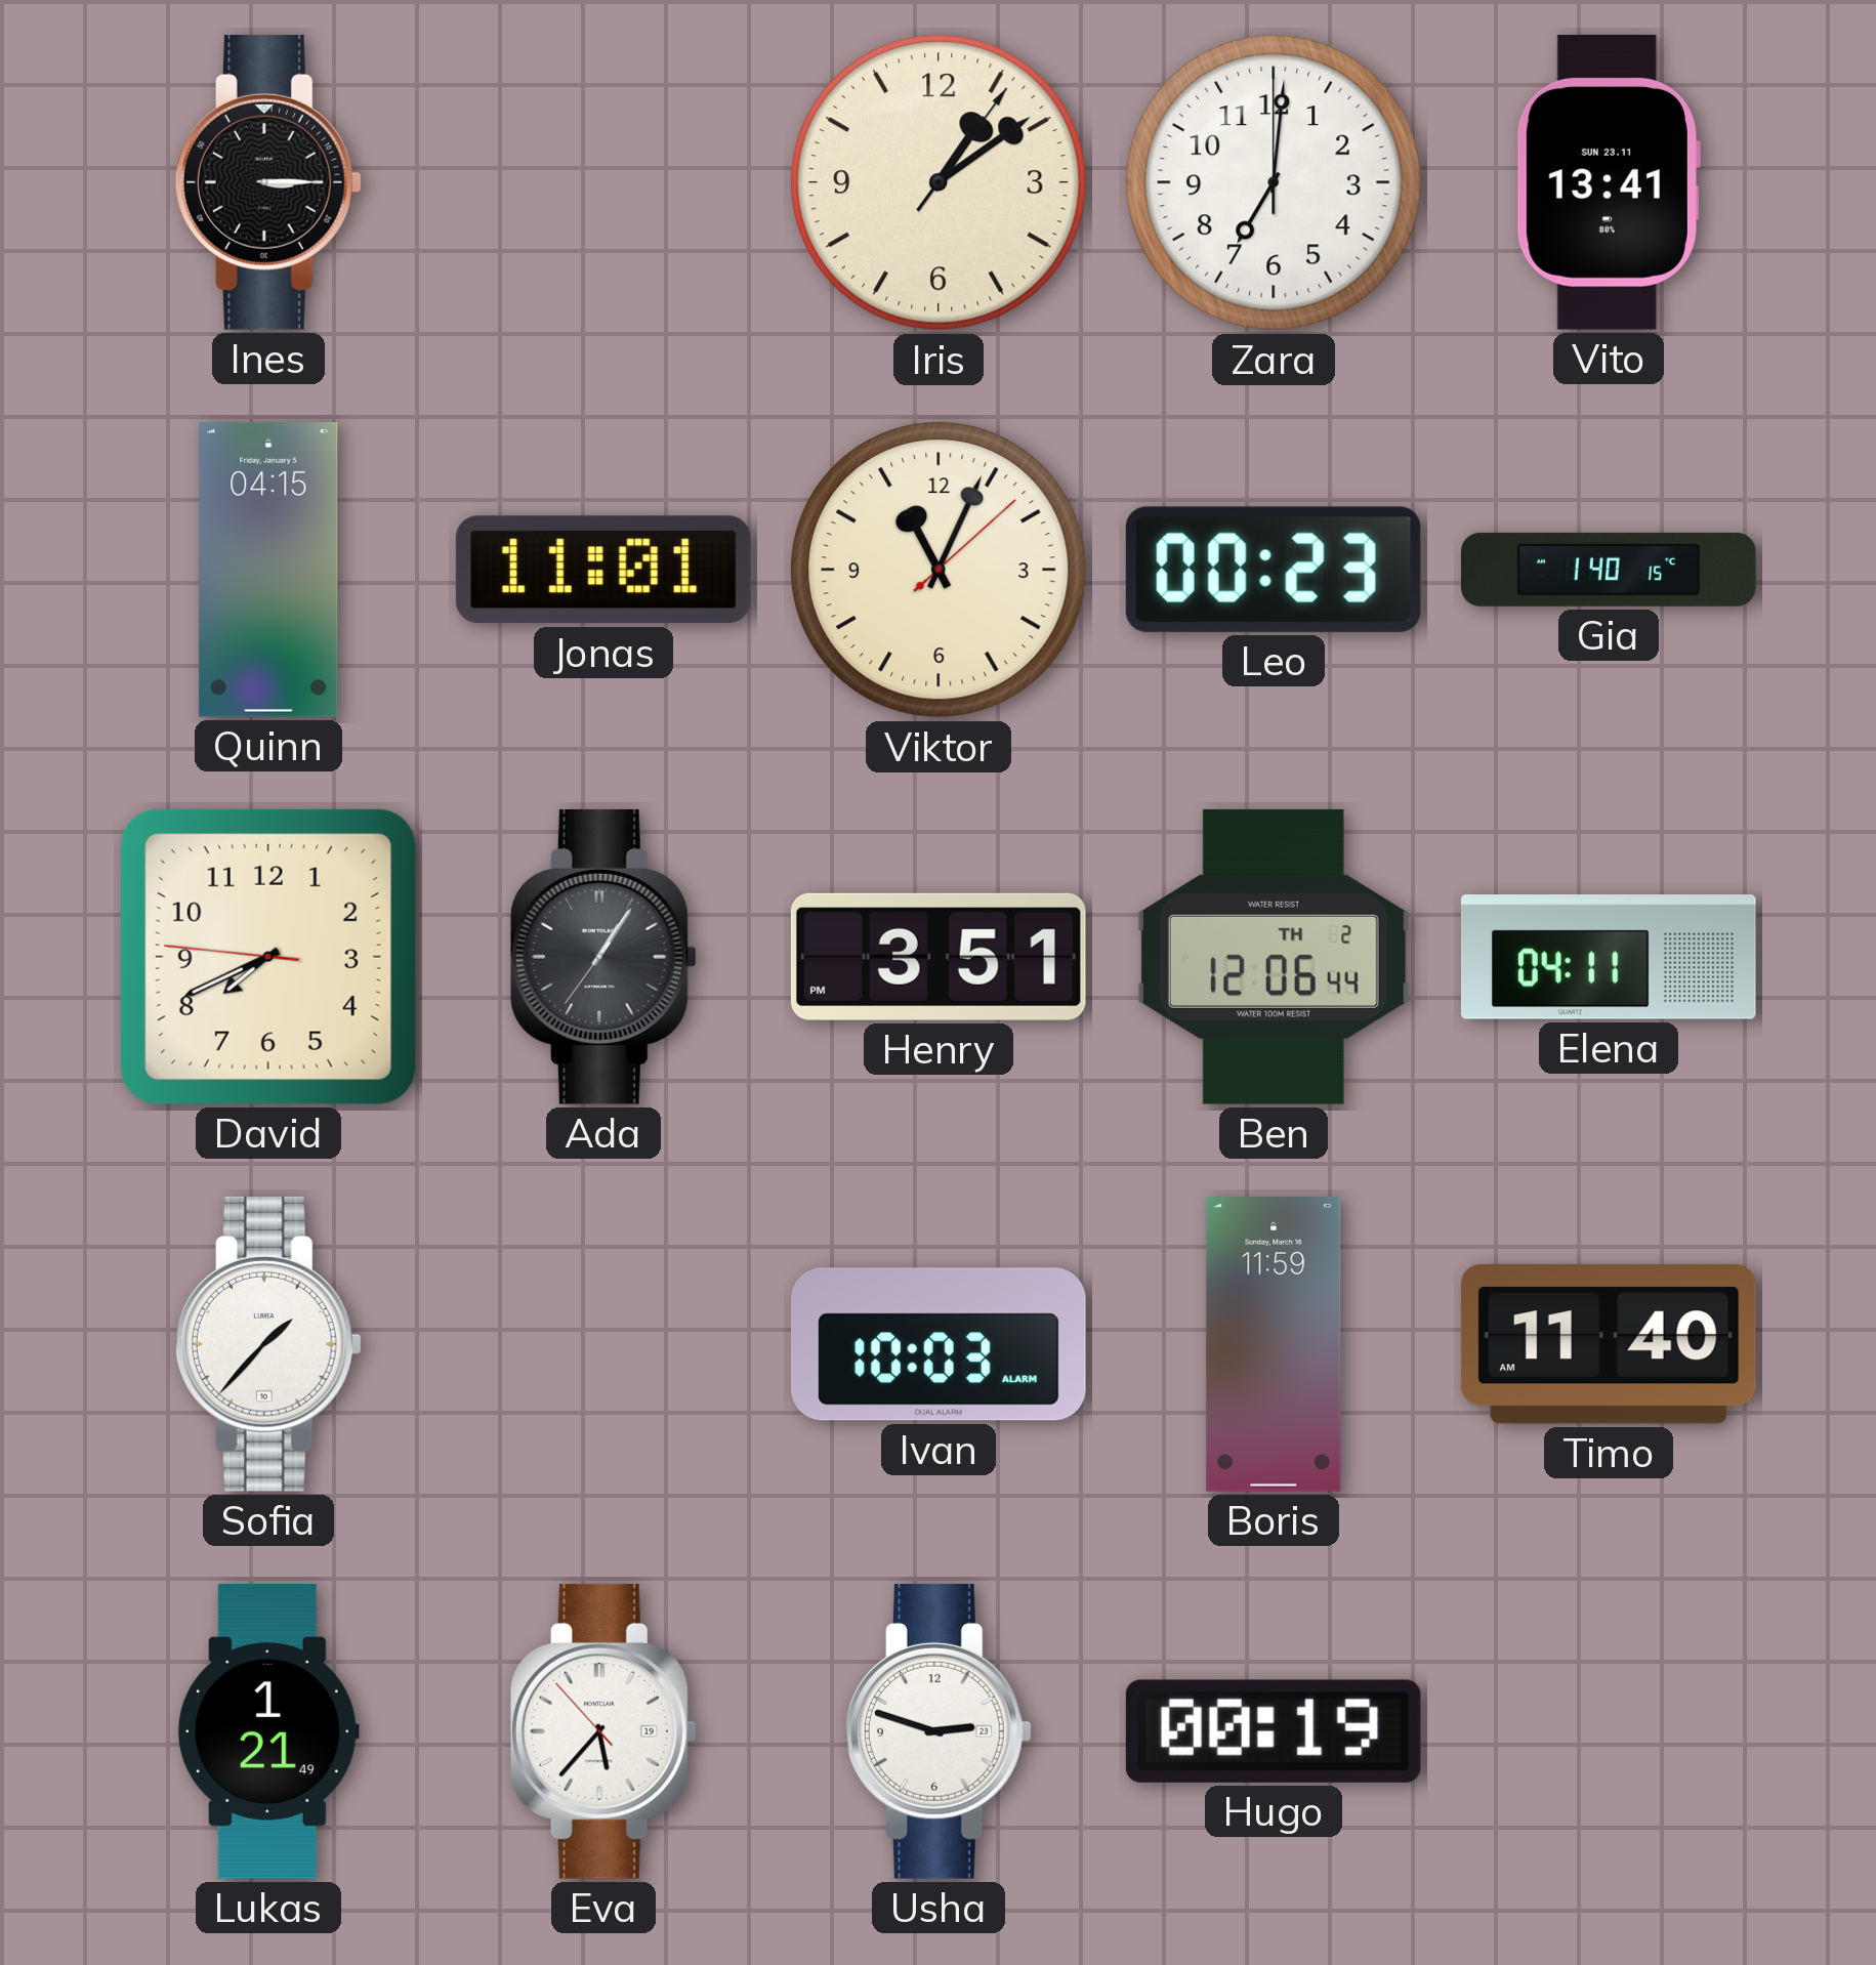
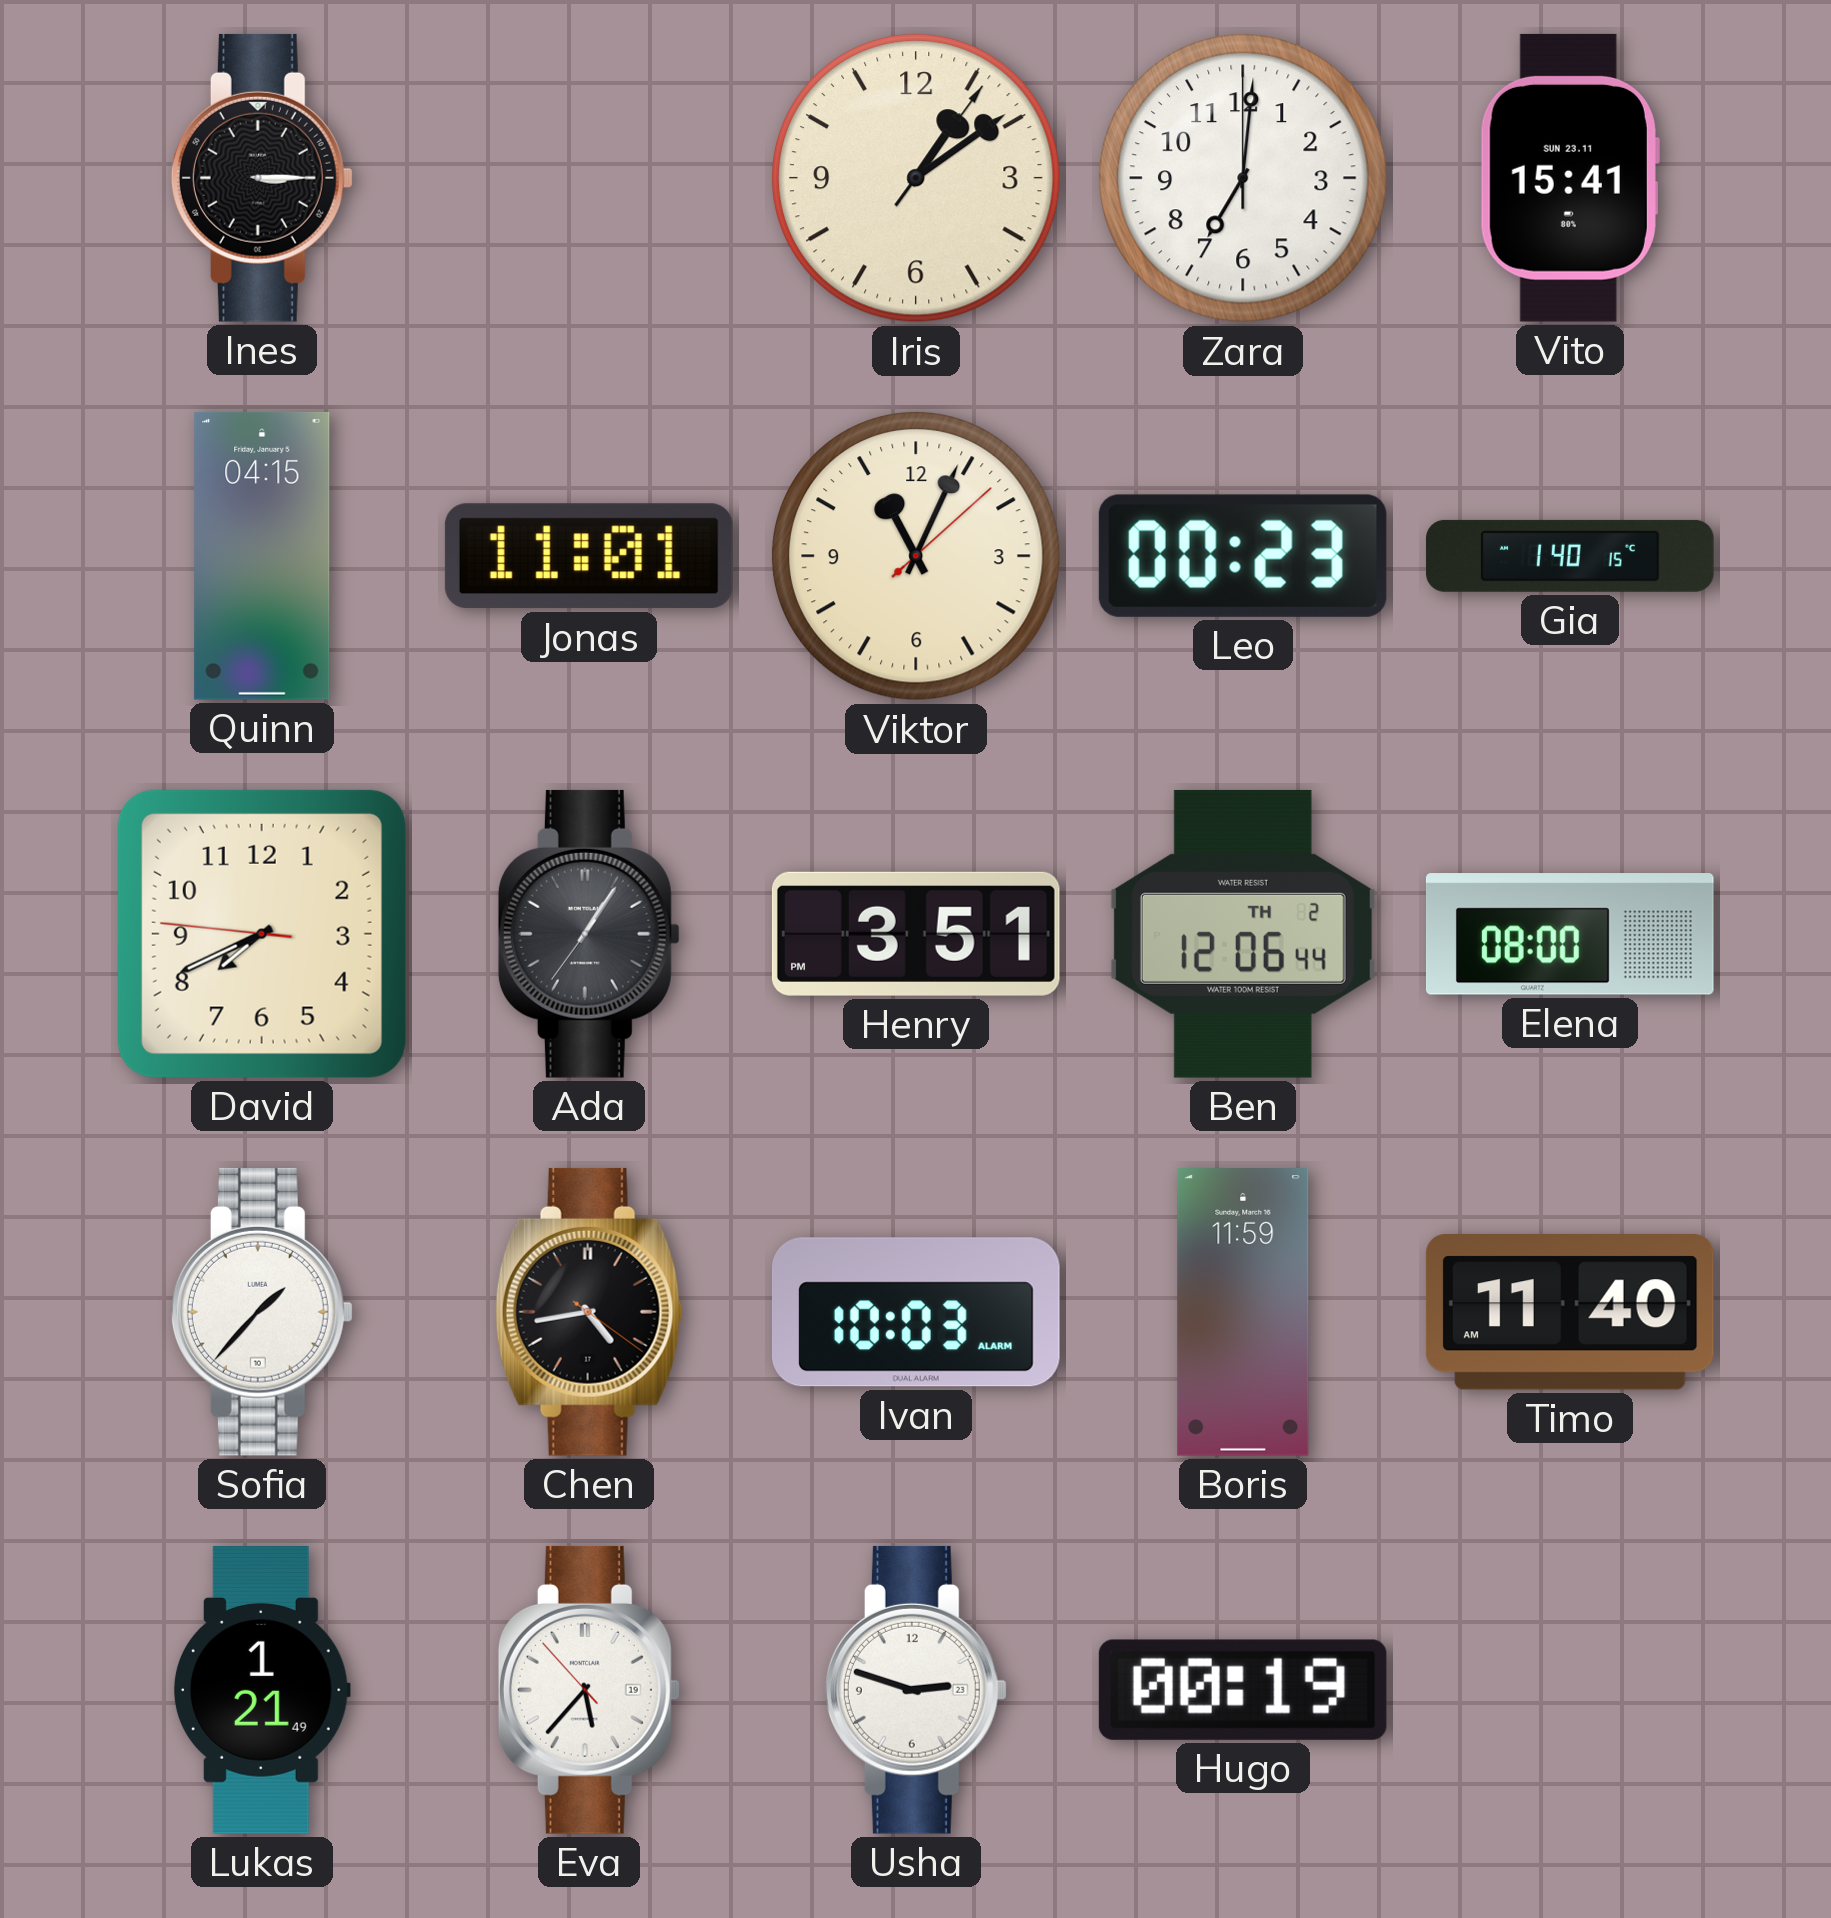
Vito: 13:41 -> 15:41 (1569, 178)
Elena: 04:11 -> 08:00 (1570, 934)
Chen: none -> 4:43 (589, 1312)
